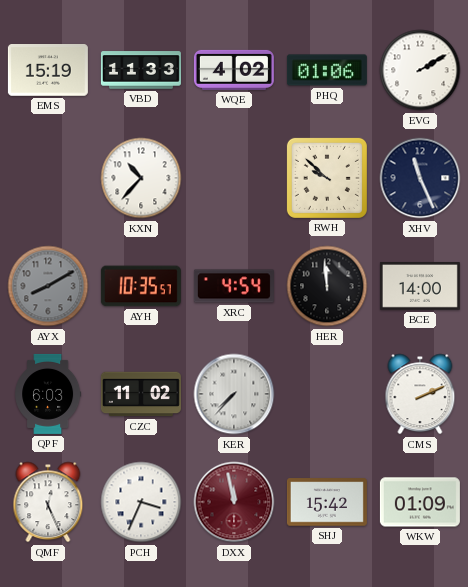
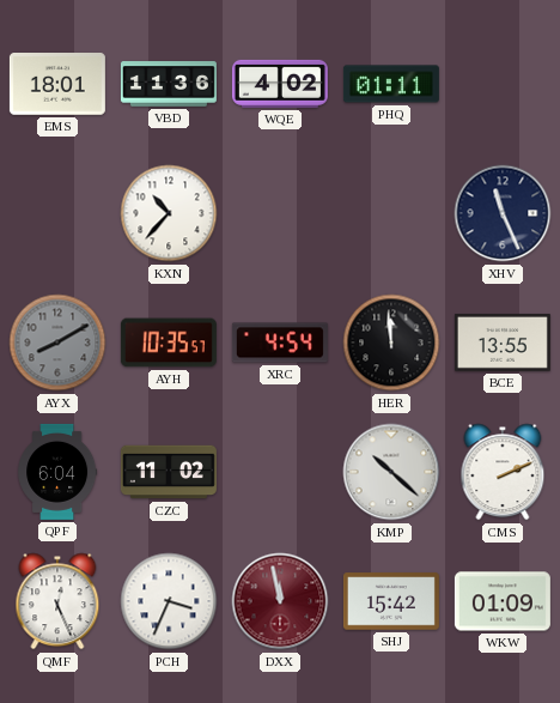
EMS: 15:19 -> 18:01 (57, 85)
VBD: 11:33 -> 11:36 (169, 84)
PHQ: 01:06 -> 01:11 (391, 84)
EVG: 2:10 -> none (420, 70)
RWH: 9:52 -> none (327, 178)
BCE: 14:00 -> 13:55 (503, 343)
QPF: 6:03 -> 6:04 (57, 472)
KER: 7:37 -> none (234, 394)
KMP: none -> 10:22 (391, 472)
